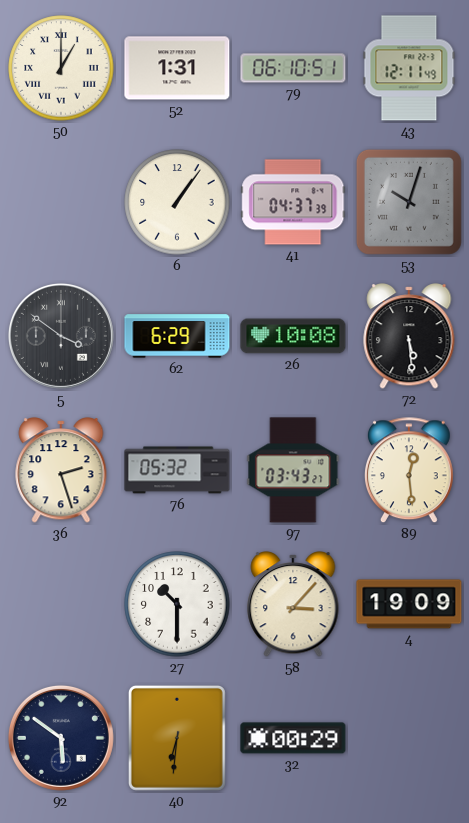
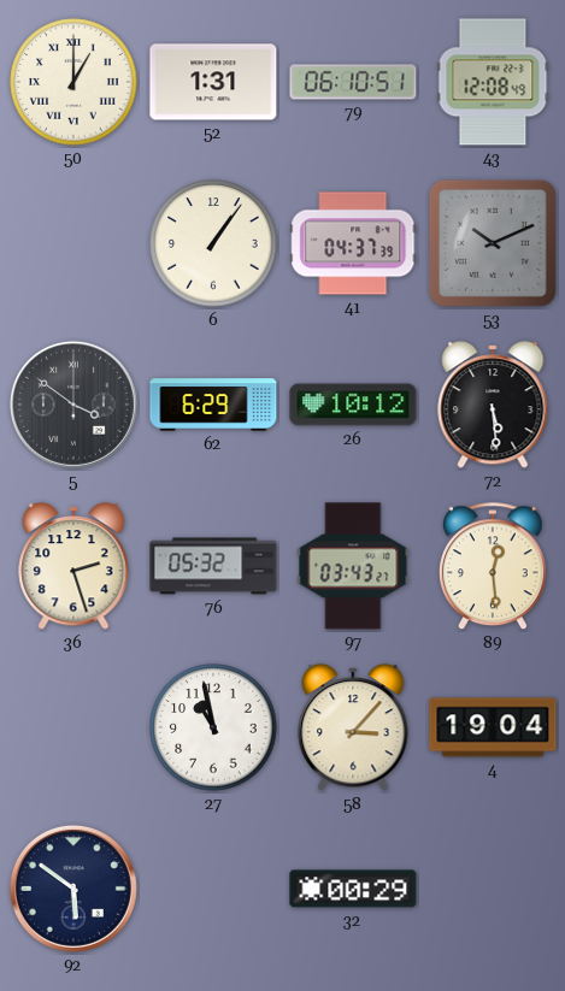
43: 12:11 -> 12:08 (493, 82)
53: 10:03 -> 10:11 (493, 243)
26: 10:08 -> 10:12 (353, 405)
27: 10:30 -> 10:58 (213, 727)
4: 19:09 -> 19:04 (493, 727)
40: 6:31 -> none (177, 738)
